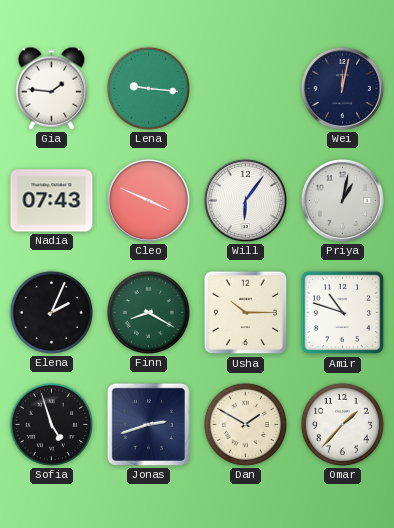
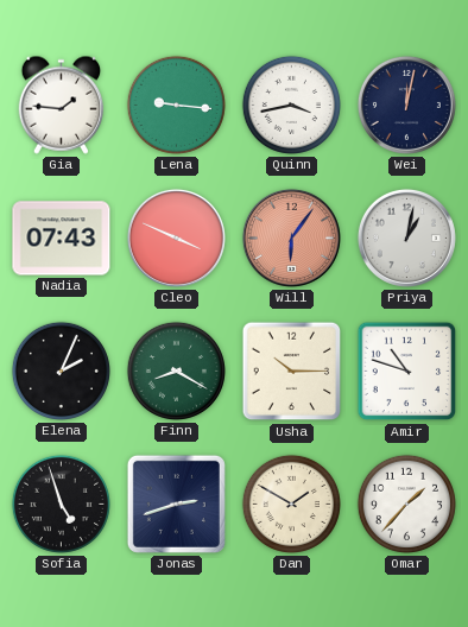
Quinn: none -> 3:43 (291, 104)
Will dial: white -> salmon (291, 237)
